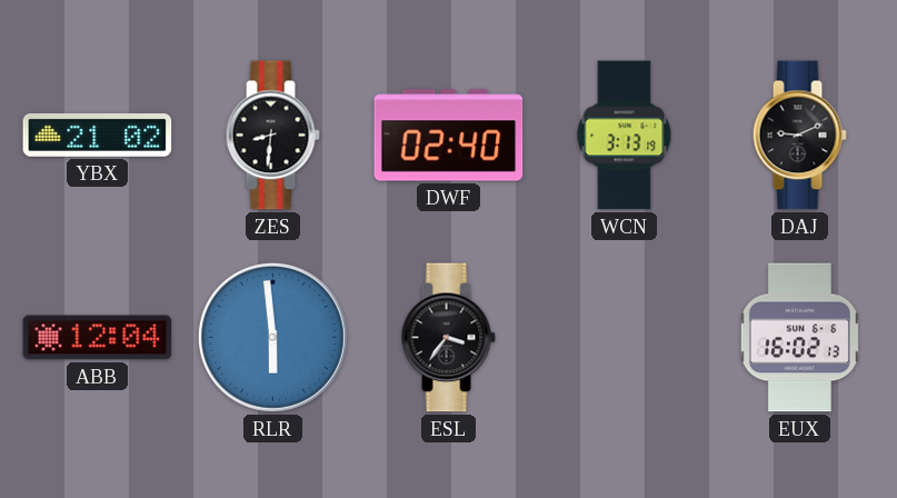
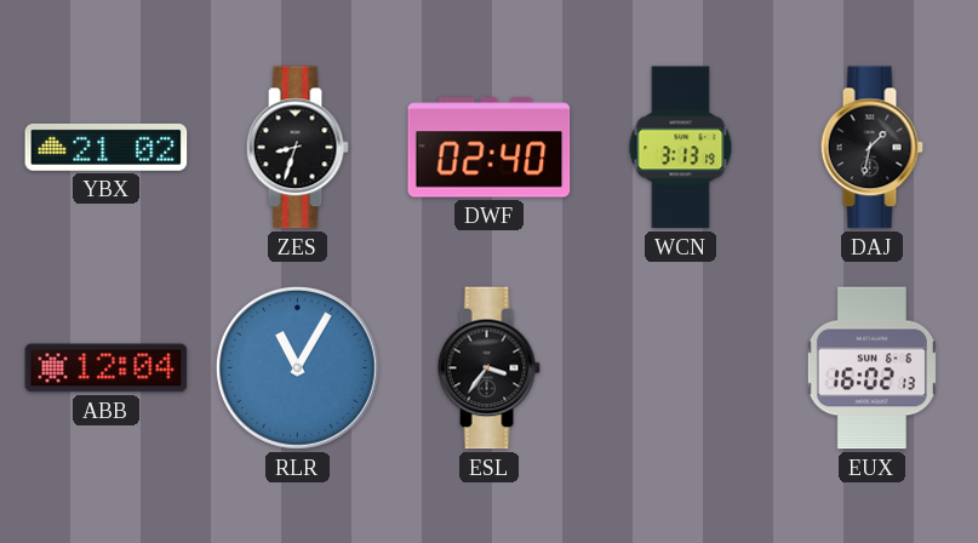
ZES: 8:31 -> 8:33 (297, 148)
DAJ: 9:11 -> 1:32 (871, 148)
RLR: 5:59 -> 11:05 (297, 367)
